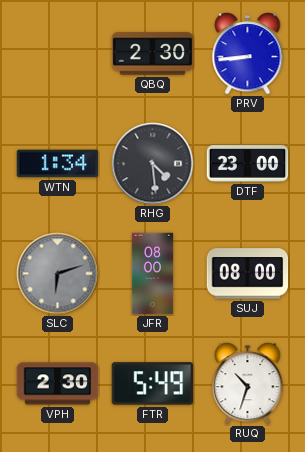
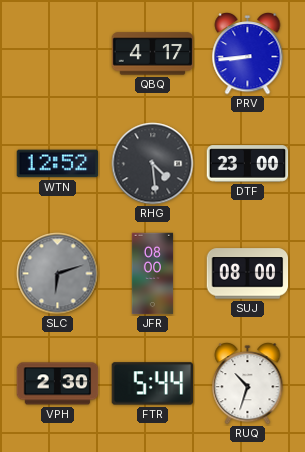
QBQ: 2:30 -> 4:17 (153, 54)
WTN: 1:34 -> 12:52 (58, 164)
FTR: 5:49 -> 5:44 (153, 384)
